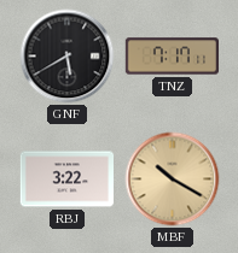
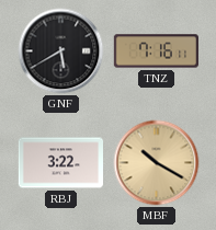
TNZ: 7:17 -> 7:16 (156, 51)
